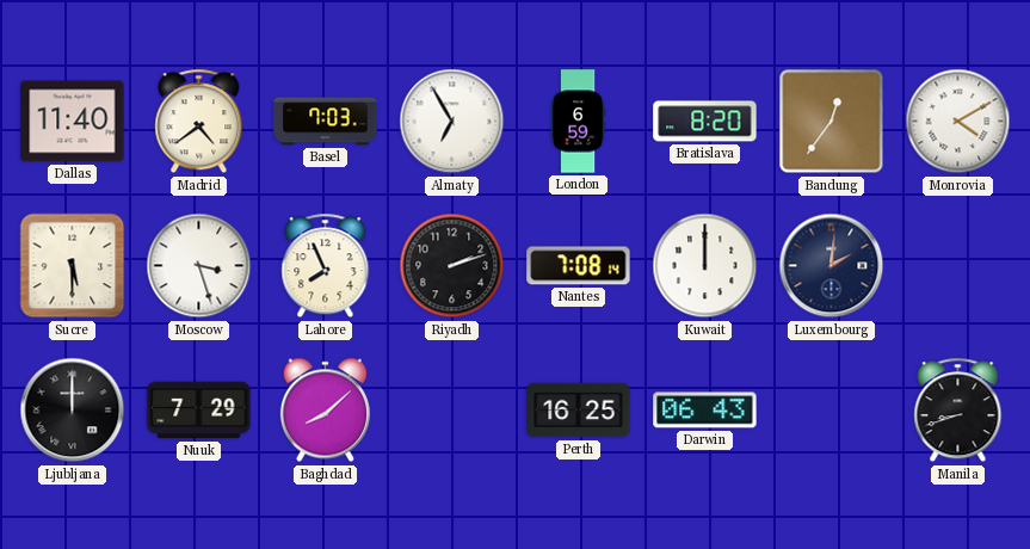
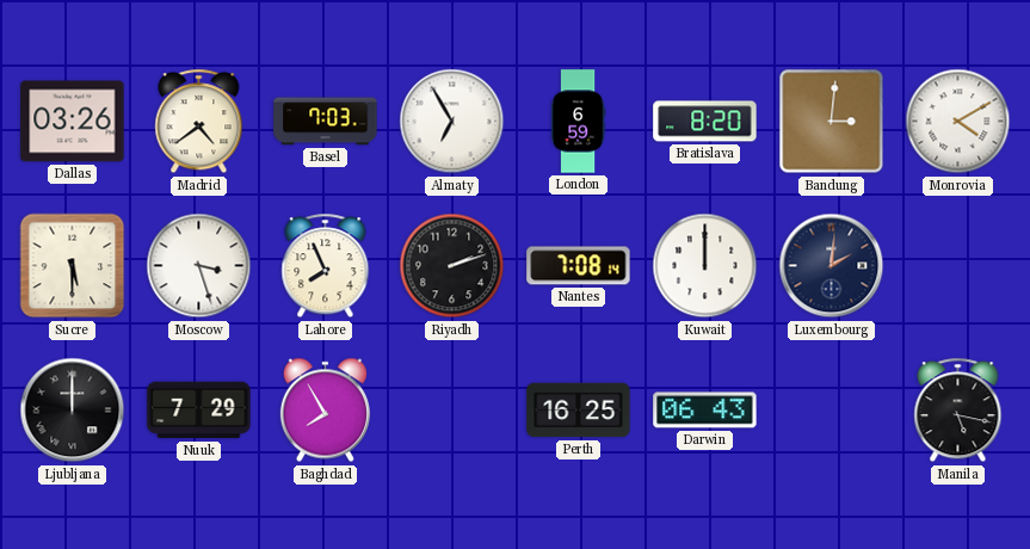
Dallas: 11:40 -> 03:26 (73, 122)
Bandung: 12:36 -> 3:01 (832, 122)
Baghdad: 8:08 -> 7:55 (325, 411)
Manila: 8:42 -> 5:17 (958, 411)
